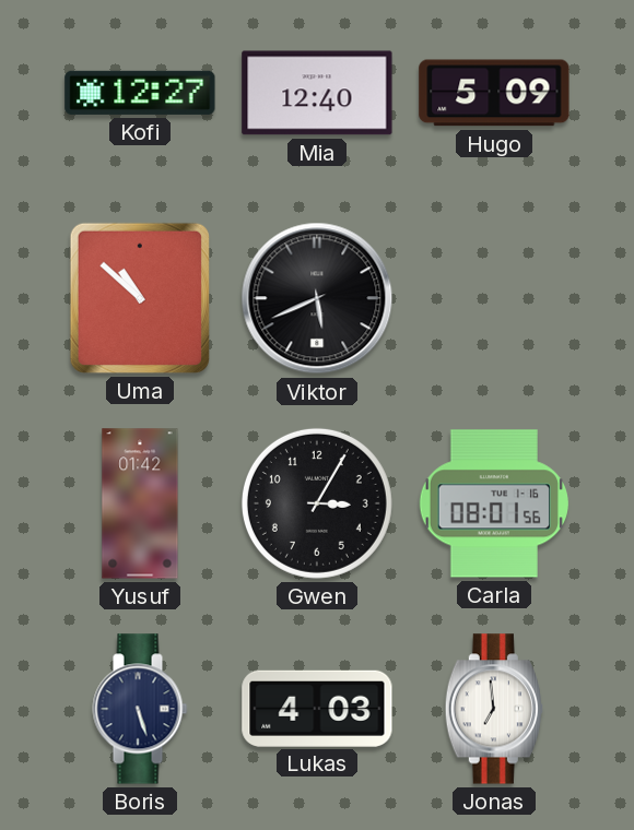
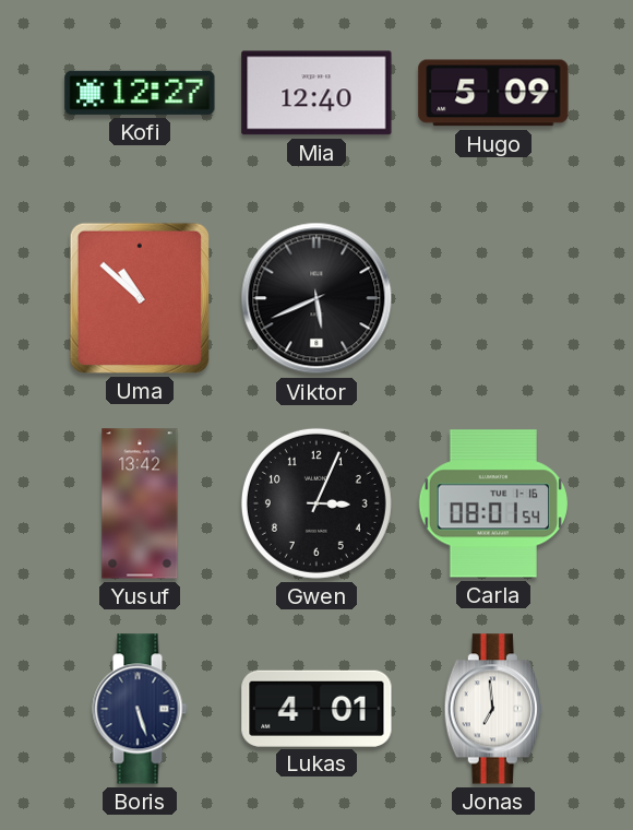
Yusuf: 01:42 -> 13:42 (140, 503)
Gwen: 3:05 -> 3:04 (316, 503)
Carla: 08:01:56 -> 08:01:54 (493, 503)
Lukas: 4:03 -> 4:01 (316, 708)
